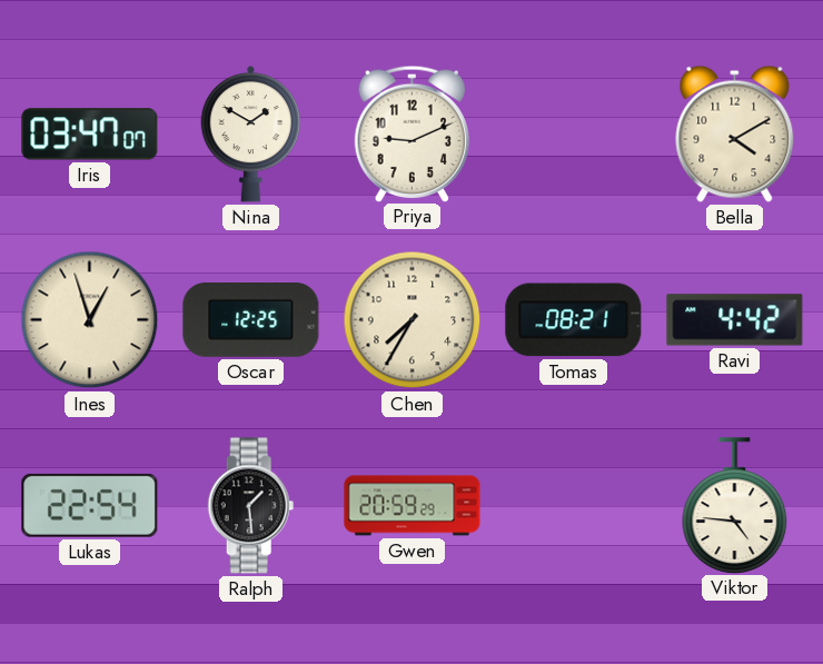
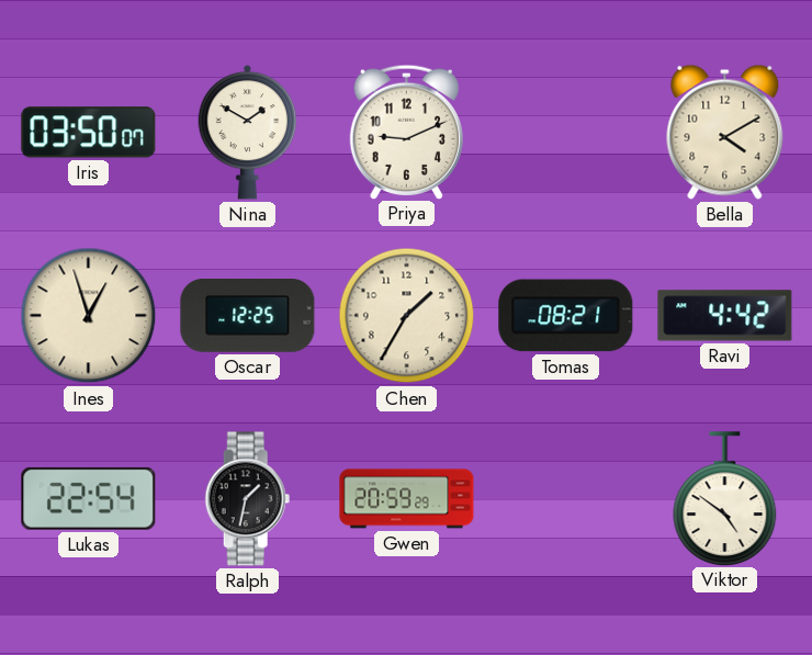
Iris: 03:47 -> 03:50 (89, 133)
Chen: 7:35 -> 1:35 (407, 316)
Ralph: 1:29 -> 1:32 (248, 499)
Viktor: 4:46 -> 4:51 (725, 498)
